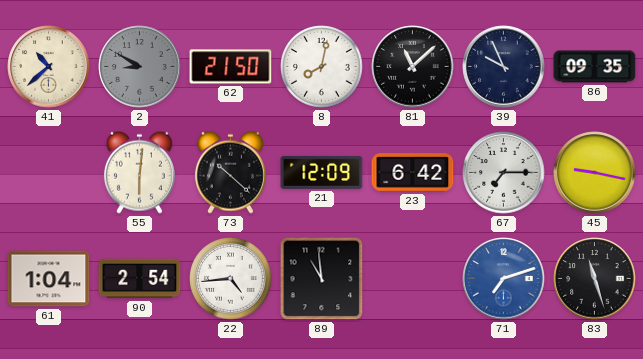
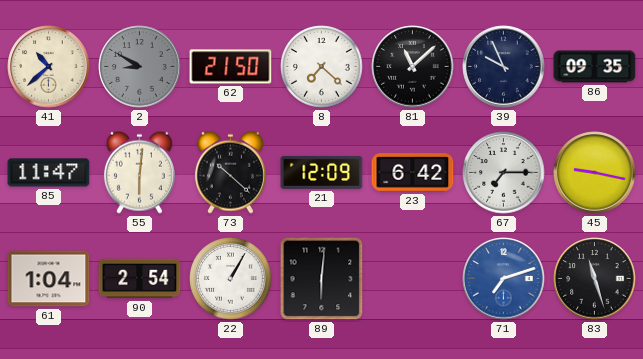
8: 8:02 -> 7:22 (322, 67)
85: none -> 11:47 (49, 173)
22: 4:44 -> 1:05 (231, 279)
89: 10:59 -> 6:01 (322, 279)
